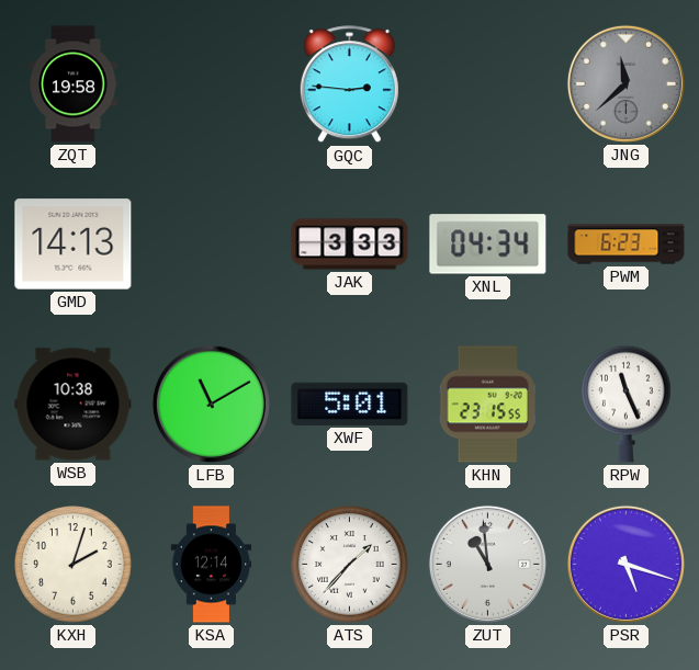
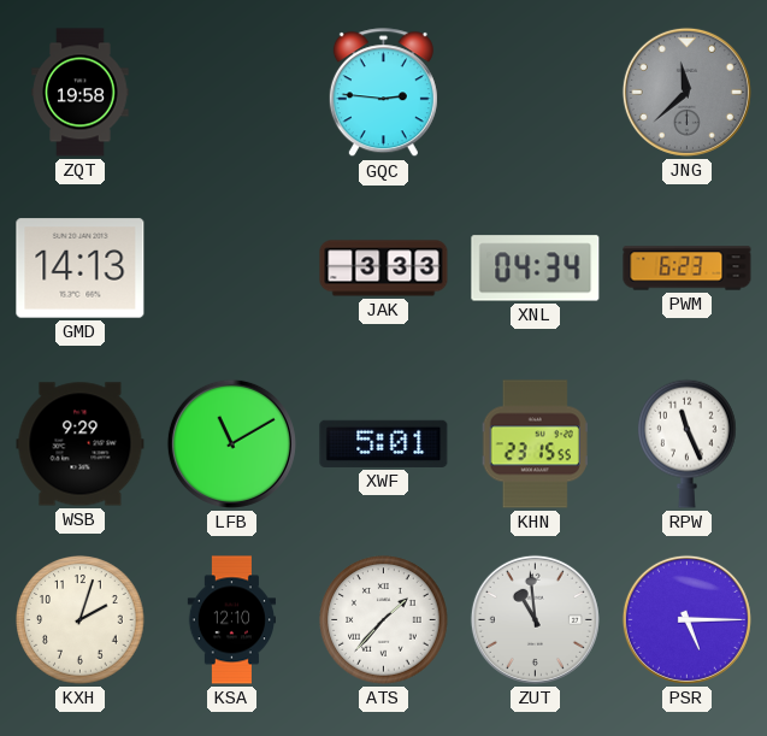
WSB: 10:38 -> 9:29 (81, 444)
KSA: 12:14 -> 12:10 (231, 620)
PSR: 5:18 -> 5:15 (686, 619)
